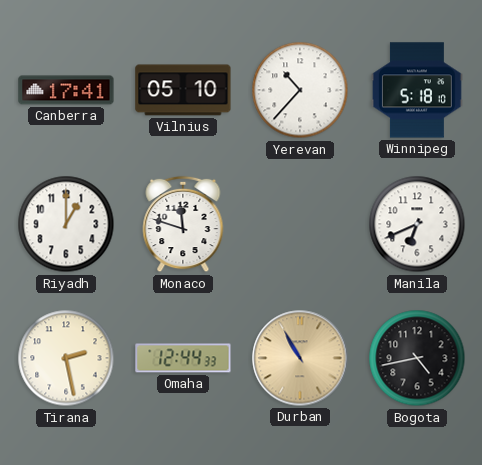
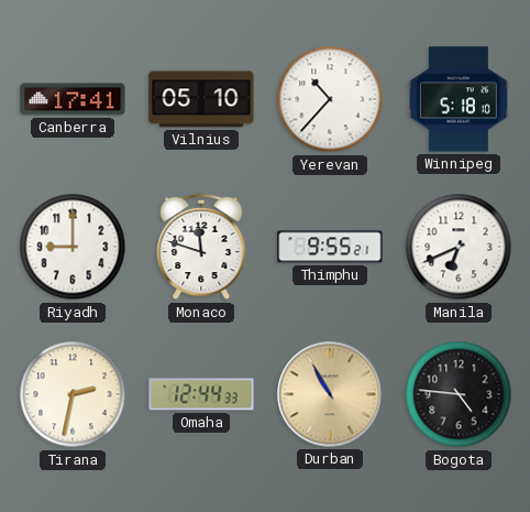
Riyadh: 1:00 -> 9:00 (73, 247)
Thimphu: none -> 9:55 (330, 247)
Tirana: 2:28 -> 2:32 (73, 394)
Bogota: 4:43 -> 4:46 (459, 394)
